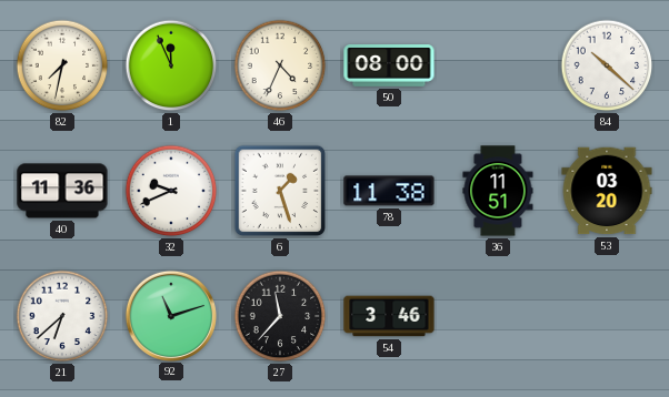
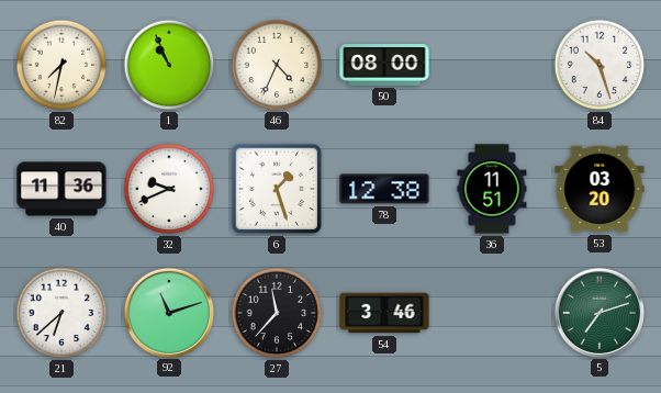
1: 11:56 -> 10:56 (169, 65)
84: 10:22 -> 10:27 (600, 65)
78: 11:38 -> 12:38 (384, 189)
5: none -> 7:12 (598, 312)
